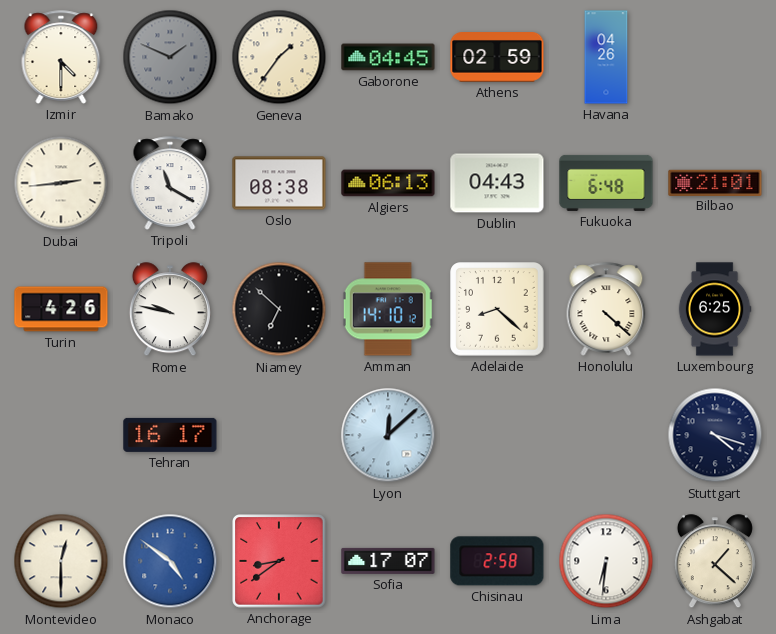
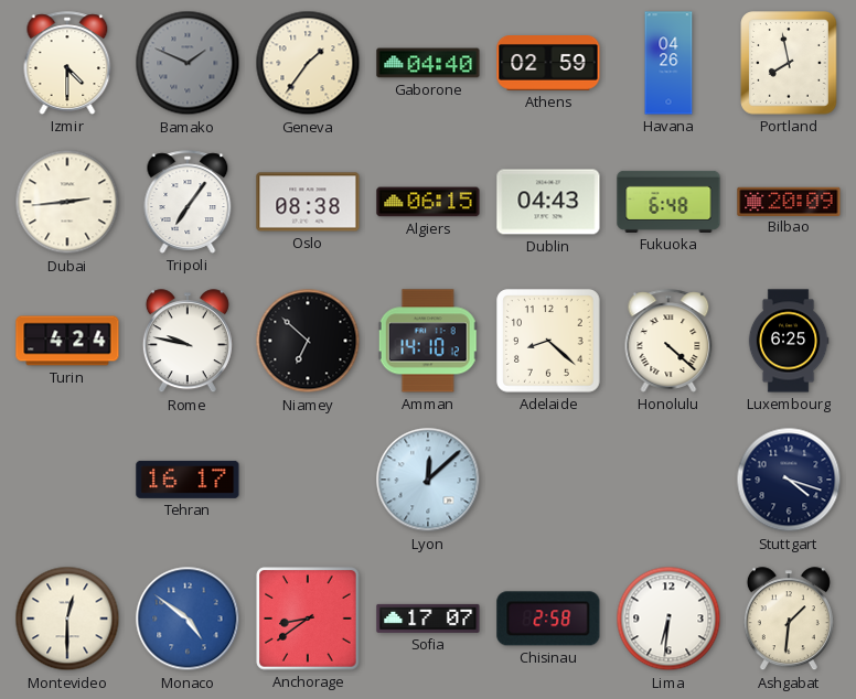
Gaborone: 04:45 -> 04:40 (428, 63)
Portland: none -> 7:58 (789, 63)
Tripoli: 11:20 -> 7:06 (188, 202)
Algiers: 06:13 -> 06:15 (428, 202)
Bilbao: 21:01 -> 20:09 (789, 201)
Turin: 4:26 -> 4:24 (67, 341)
Ashgabat: 1:22 -> 1:31 (789, 620)
